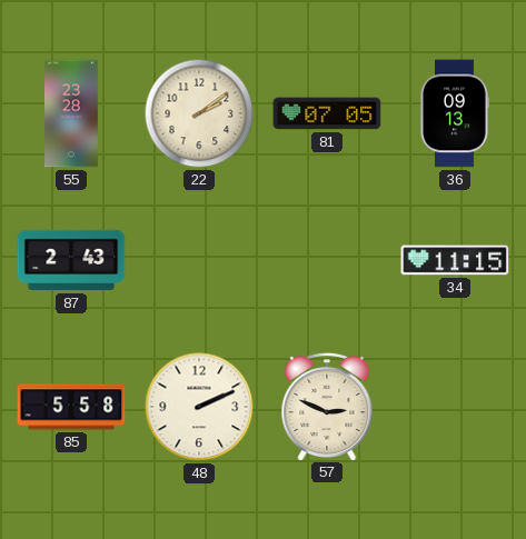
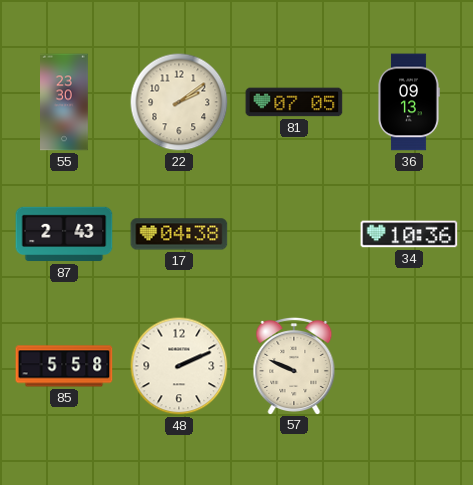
55: 23:28 -> 23:30 (65, 102)
17: none -> 04:38 (179, 234)
34: 11:15 -> 10:36 (409, 234)
57: 2:49 -> 9:49 (294, 365)
